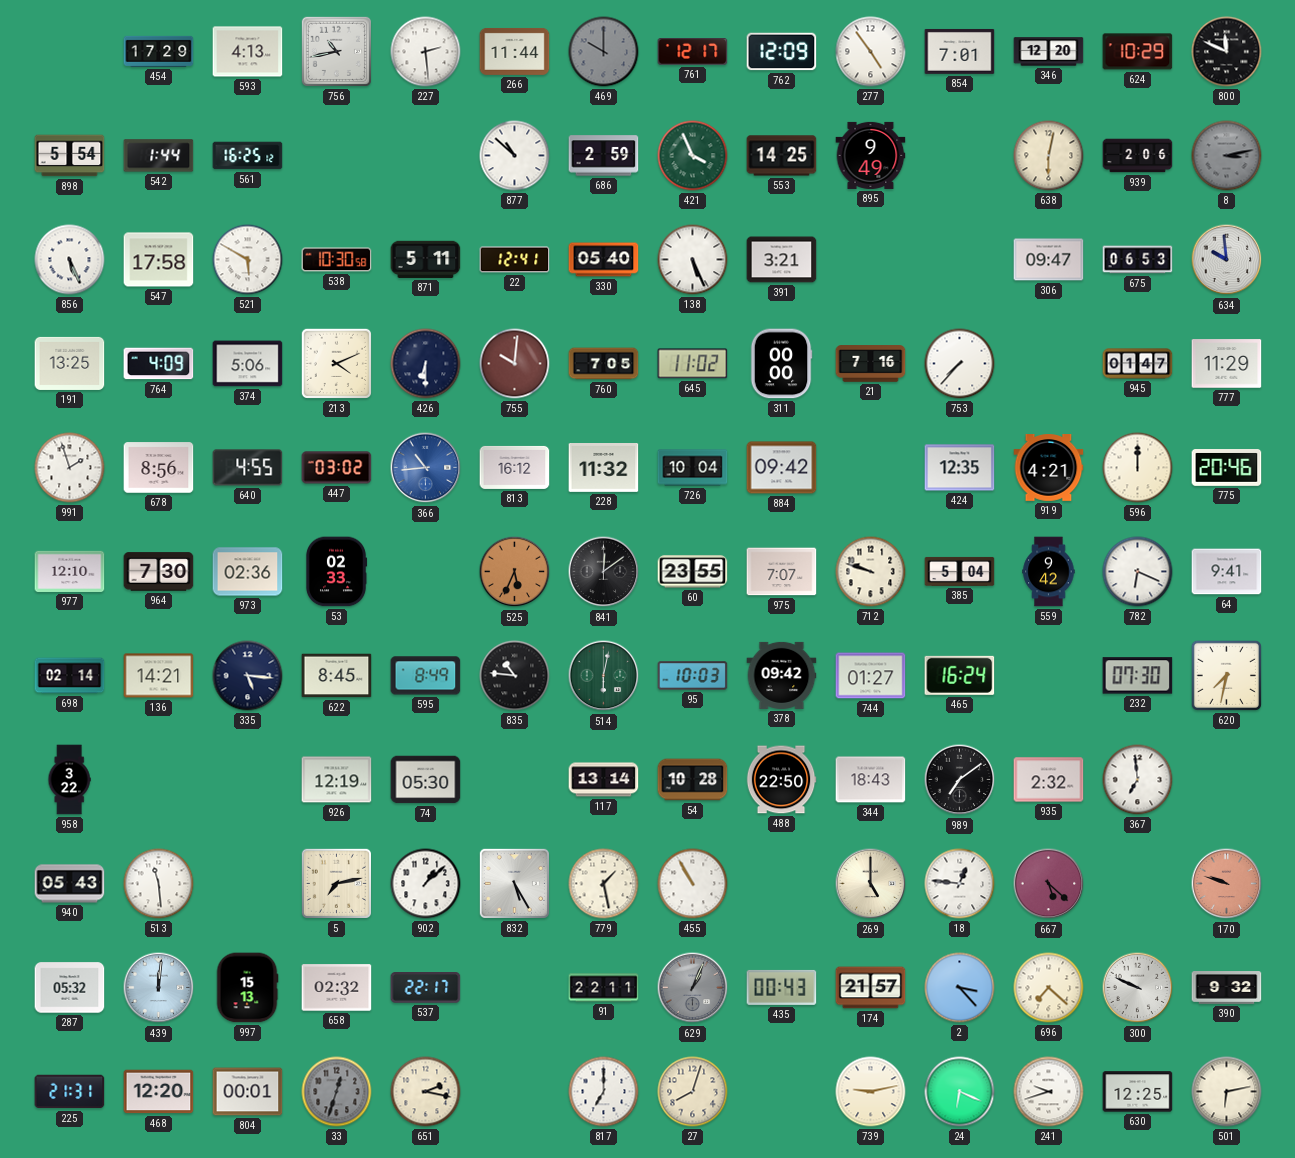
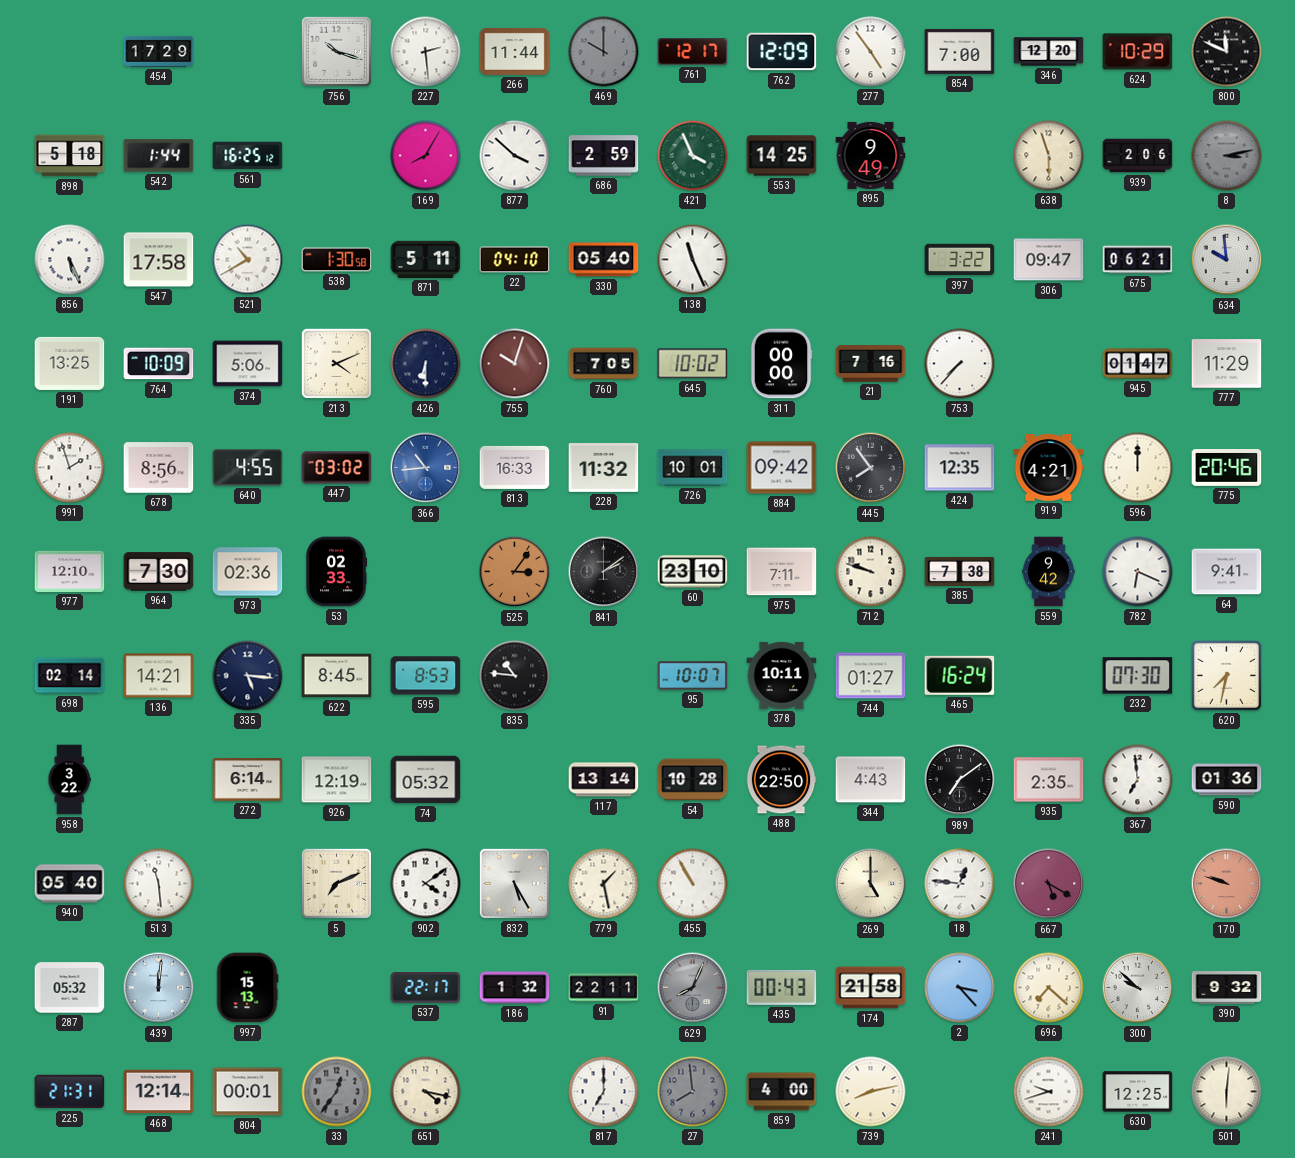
593: 4:13 -> none (248, 52)
756: 10:43 -> 10:18 (336, 51)
854: 7:01 -> 7:00 (960, 51)
898: 5:54 -> 5:18 (70, 156)
169: none -> 8:05 (426, 156)
877: 10:52 -> 3:52 (515, 156)
638: 6:02 -> 5:57 (1049, 156)
521: 5:50 -> 10:40 (248, 260)
538: 10:30 -> 1:30 (337, 260)
22: 12:41 -> 04:10 (515, 260)
138: 5:26 -> 11:26 (693, 260)
391: 3:21 -> none (782, 260)
397: none -> 3:22 (960, 260)
675: 06:53 -> 06:21 (1138, 260)
764: 4:09 -> 10:09 (159, 364)
755: 10:01 -> 10:03 (515, 364)
645: 11:02 -> 10:02 (693, 364)
813: 16:12 -> 16:33 (515, 467)
726: 10:04 -> 10:01 (693, 468)
445: none -> 7:54 (871, 468)
525: 5:34 -> 3:06 (515, 572)
841: 12:09 -> 2:09 (604, 572)
60: 23:55 -> 23:10 (693, 572)
975: 7:07 -> 7:11 (782, 572)
385: 5:04 -> 7:38 (960, 571)
595: 8:49 -> 8:53 (426, 676)
514: 6:02 -> none (604, 676)
95: 10:03 -> 10:07 (693, 676)
378: 09:42 -> 10:11 (782, 675)
272: none -> 6:14 (248, 780)
74: 05:30 -> 05:32 (426, 780)
344: 18:43 -> 4:43 (871, 780)
935: 2:32 -> 2:35 (1049, 780)
590: none -> 01:36 (1227, 780)
940: 05:43 -> 05:40 (70, 884)
5: 7:13 -> 7:11 (336, 883)
902: 1:08 -> 4:09 (426, 884)
667: 5:22 -> 5:20 (1049, 884)
658: 02:32 -> none (337, 988)
186: none -> 1:32 (515, 988)
629: 1:04 -> 8:04 (693, 988)
174: 21:57 -> 21:58 (871, 988)
300: 9:49 -> 9:52 (1138, 988)
468: 12:20 -> 12:14 (159, 1092)
33: 12:33 -> 12:36 (337, 1092)
651: 2:17 -> 4:17 (426, 1092)
27: 8:03 -> 7:59 (693, 1092)
27 dial: cream -> grey (693, 1092)
859: none -> 4:00 (782, 1092)
739: 9:13 -> 8:13 (871, 1092)
24: 6:19 -> none (960, 1092)
501: 6:13 -> 6:01 (1227, 1092)
